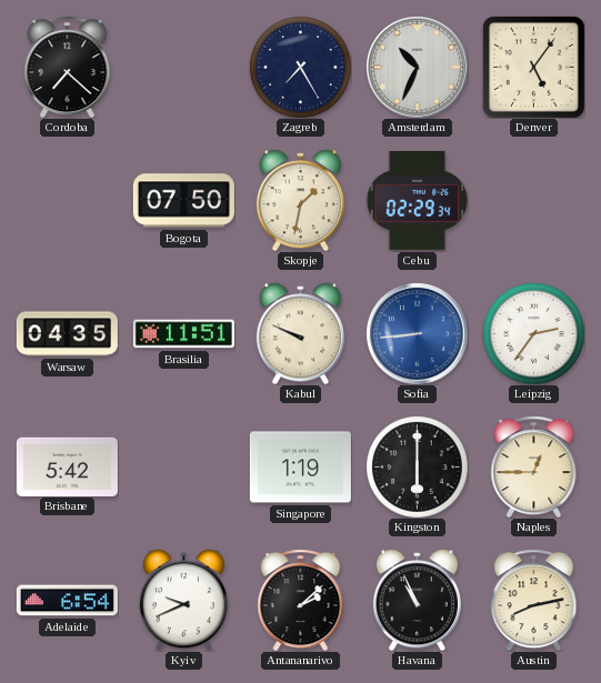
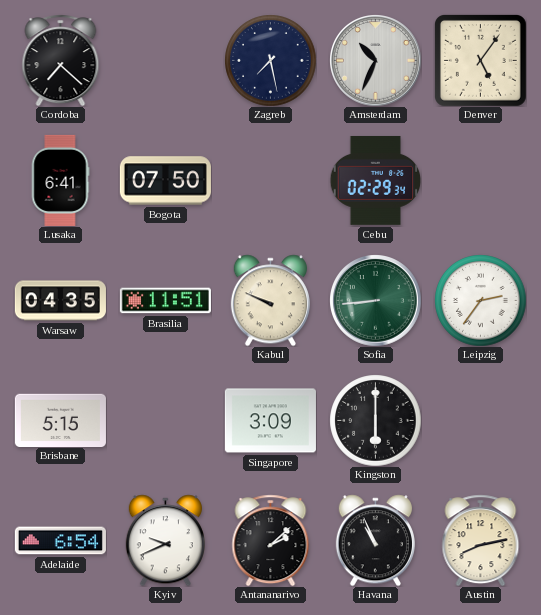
Zagreb: 7:25 -> 7:28 (270, 60)
Lusaka: none -> 6:41 (60, 180)
Skopje: 1:32 -> none (300, 200)
Sofia dial: blue -> green (376, 301)
Brisbane: 5:42 -> 5:15 (60, 420)
Singapore: 1:19 -> 3:09 (270, 421)
Naples: 12:45 -> none (534, 466)
